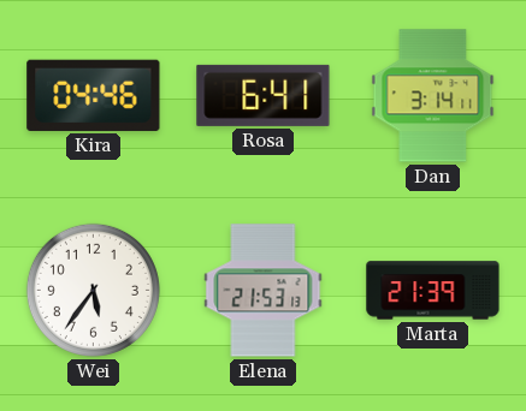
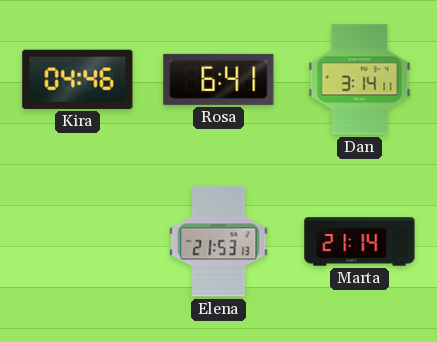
Wei: 5:36 -> none (93, 290)
Marta: 21:39 -> 21:14 (360, 242)
